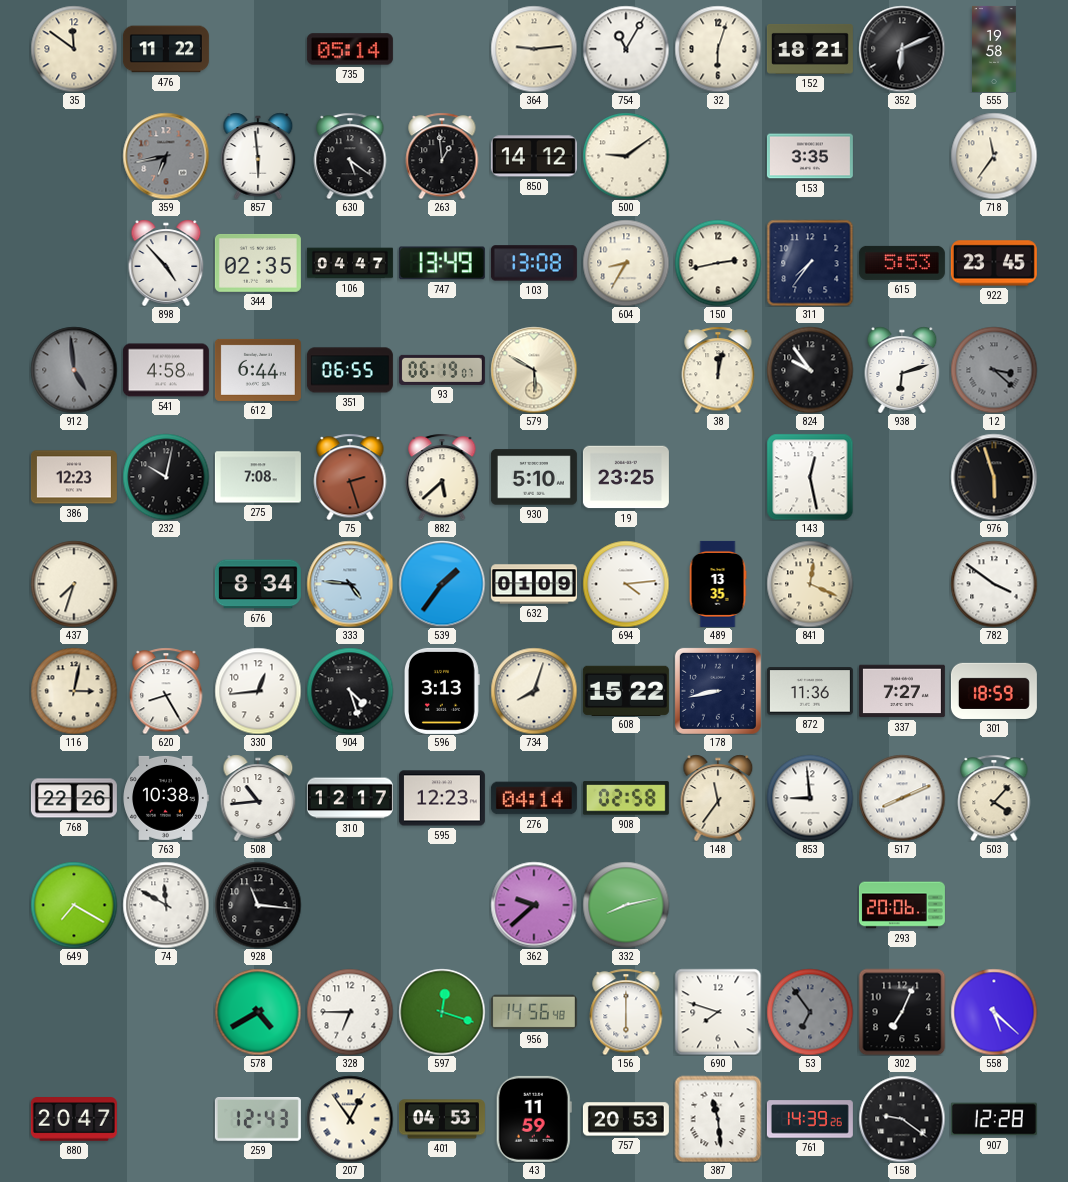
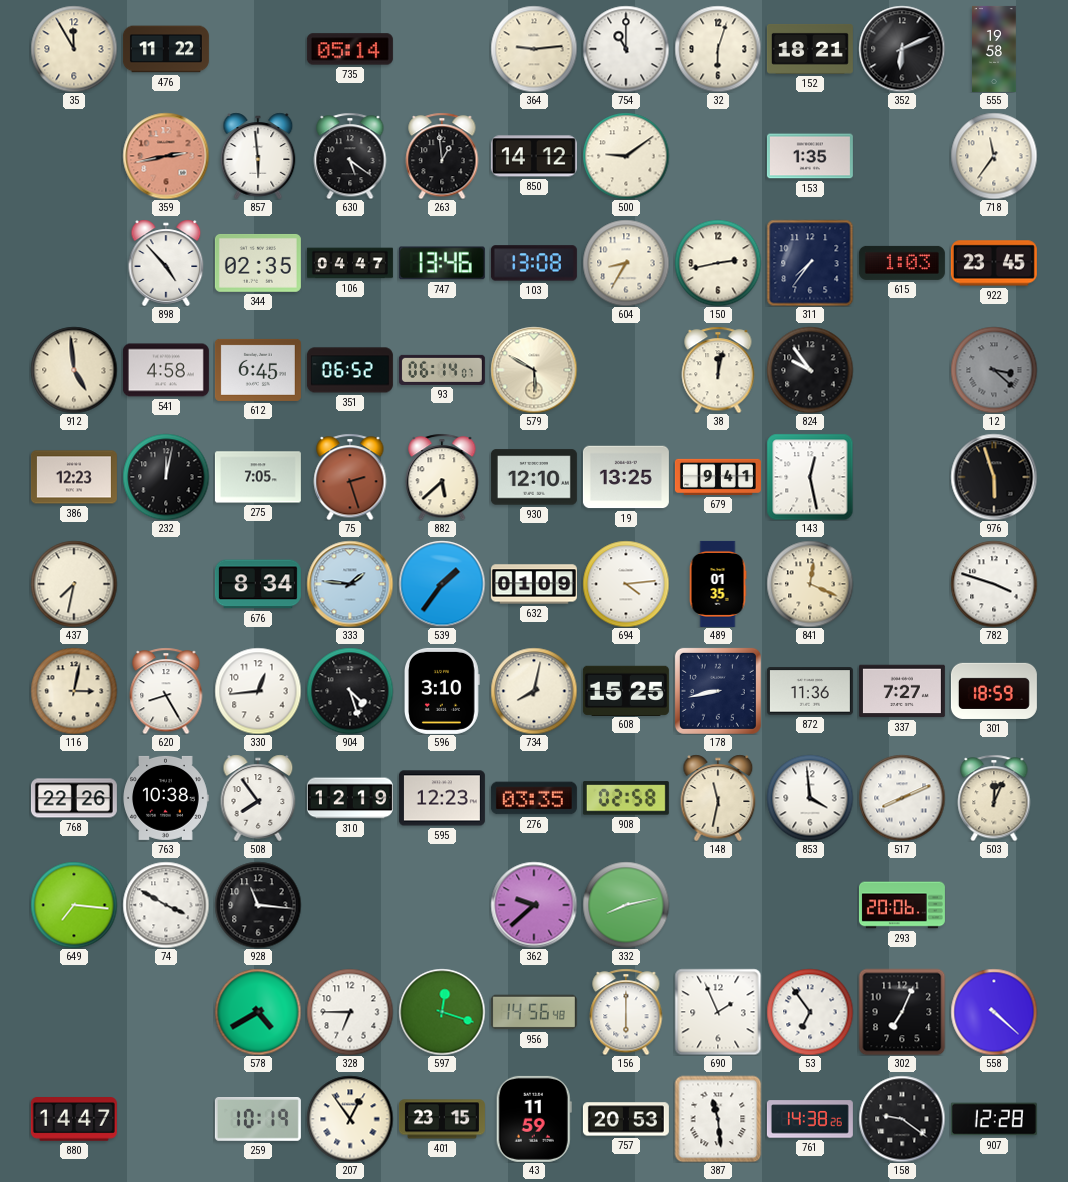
35: 11:51 -> 11:55 (74, 49)
754: 11:05 -> 11:00 (626, 49)
359: 6:43 -> 2:43 (166, 156)
359 dial: grey -> salmon (166, 156)
153: 3:35 -> 1:35 (810, 156)
747: 13:49 -> 13:46 (442, 263)
615: 5:53 -> 1:03 (902, 263)
912 dial: grey -> cream (74, 370)
612: 6:44 -> 6:45 (258, 370)
351: 06:55 -> 06:52 (350, 370)
93: 06:19 -> 06:14 (442, 370)
938: 6:12 -> none (902, 370)
232: 10:02 -> 12:02 (166, 477)
275: 7:08 -> 7:05 (258, 477)
930: 5:10 -> 12:10 (534, 477)
19: 23:25 -> 13:25 (626, 477)
679: none -> 9:41 (718, 477)
437: 7:33 -> 7:32 (74, 584)
333: 4:46 -> 1:46 (350, 584)
489: 13:35 -> 01:35 (718, 584)
782: 3:51 -> 3:48 (994, 584)
596: 3:13 -> 3:10 (443, 691)
734: 8:03 -> 8:02 (534, 691)
608: 15:22 -> 15:25 (626, 690)
508: 10:44 -> 7:54 (258, 798)
310: 12:17 -> 12:19 (350, 798)
276: 04:14 -> 03:35 (534, 798)
148: 11:36 -> 11:32 (718, 798)
853: 8:59 -> 3:59 (810, 798)
503: 4:07 -> 12:04 (994, 798)
649: 7:20 -> 7:16 (74, 905)
74: 11:50 -> 3:50 (166, 905)
690: 7:48 -> 1:56 (718, 1012)
53 dial: grey -> white (810, 1012)
558: 5:22 -> 4:22 (994, 1012)
880: 20:47 -> 14:47 (74, 1119)
259: 12:43 -> 10:19 (258, 1120)
401: 04:53 -> 23:15 (442, 1119)
761: 14:39 -> 14:38 (810, 1119)
